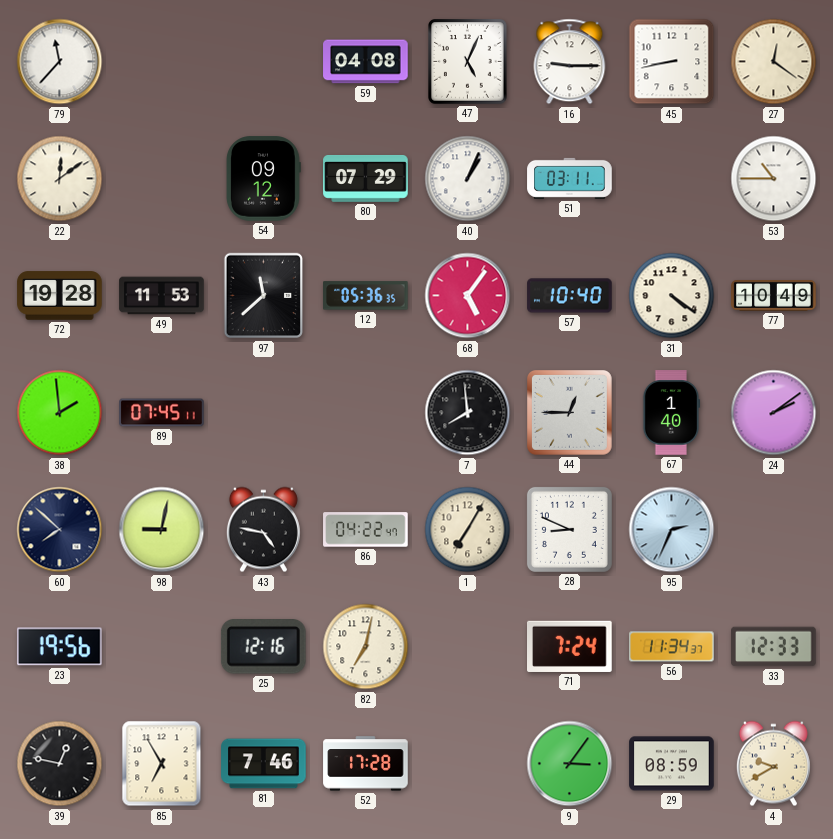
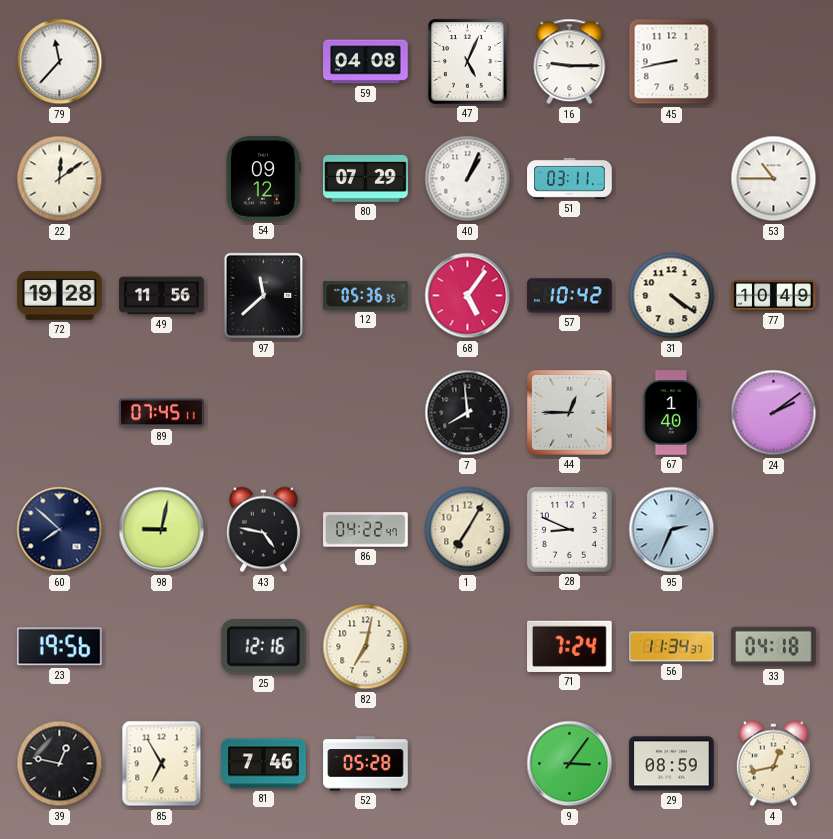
27: 12:21 -> none (774, 62)
49: 11:53 -> 11:56 (162, 296)
57: 10:40 -> 10:42 (570, 296)
38: 1:59 -> none (60, 413)
33: 12:33 -> 04:18 (774, 647)
52: 17:28 -> 05:28 (366, 764)
4: 9:40 -> 12:43 (773, 764)
